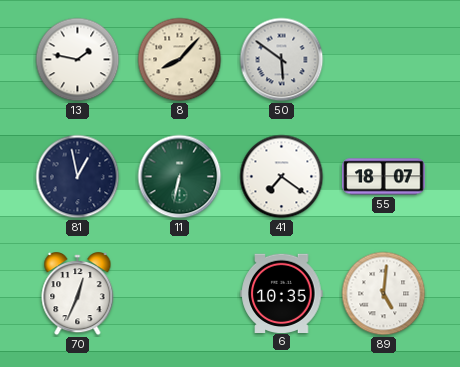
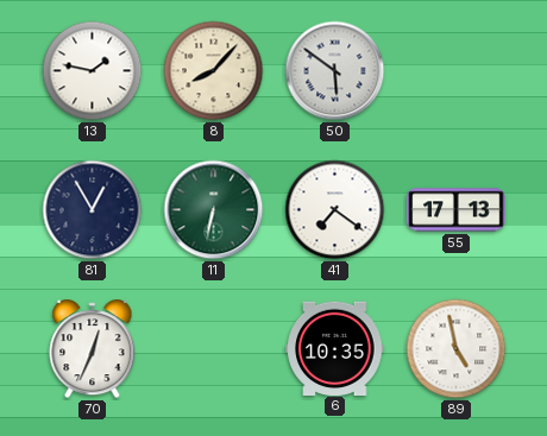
81: 12:58 -> 12:55 (93, 210)
55: 18:07 -> 17:13 (457, 210)
89: 5:01 -> 4:58 (457, 349)
